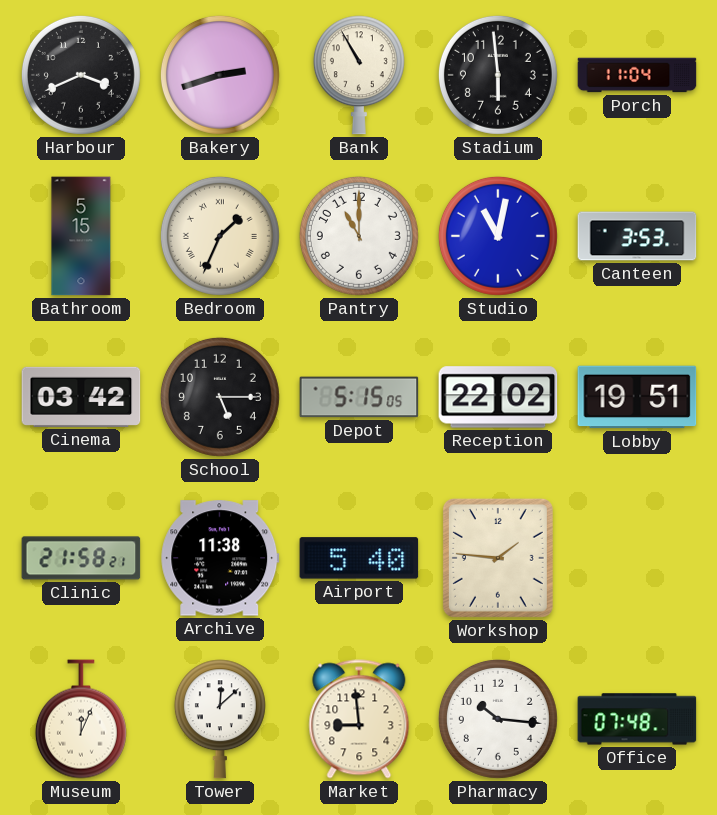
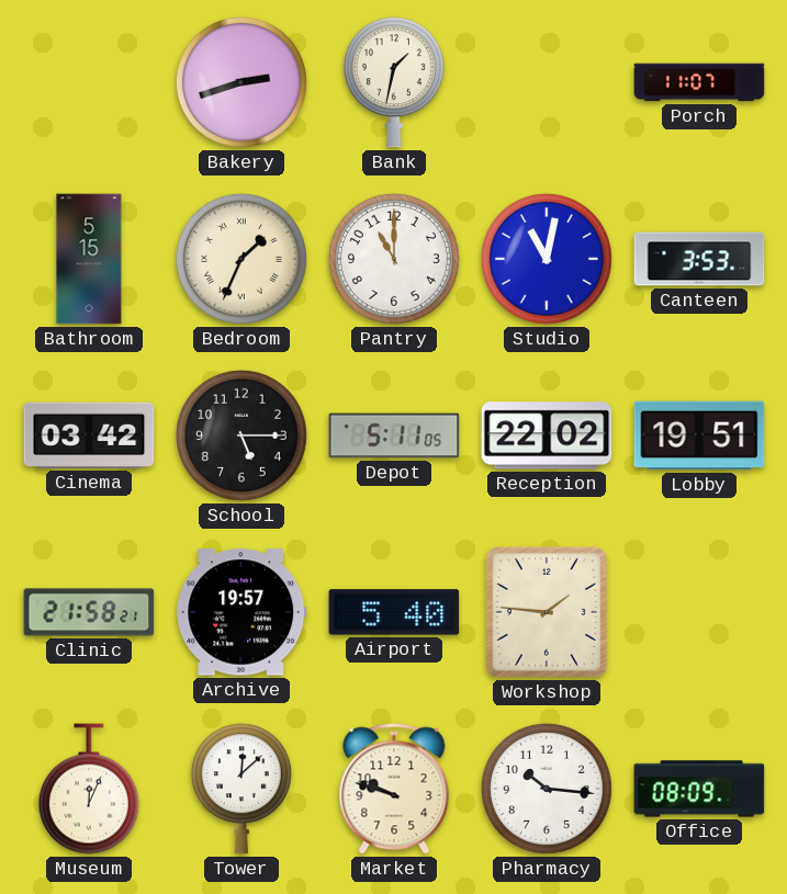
Harbour: 3:41 -> none (81, 75)
Bank: 10:55 -> 1:32 (394, 82)
Stadium: 5:59 -> none (498, 75)
Porch: 11:04 -> 11:07 (699, 82)
Depot: 5:15 -> 5:11 (394, 435)
Archive: 11:38 -> 19:57 (241, 612)
Market: 8:59 -> 9:48 (394, 789)
Office: 07:48 -> 08:09 (699, 789)
